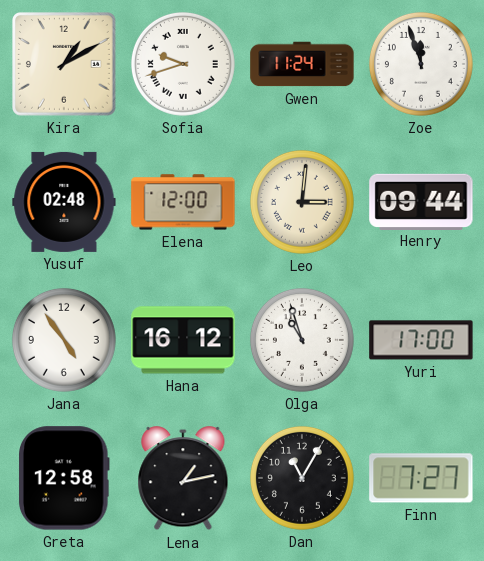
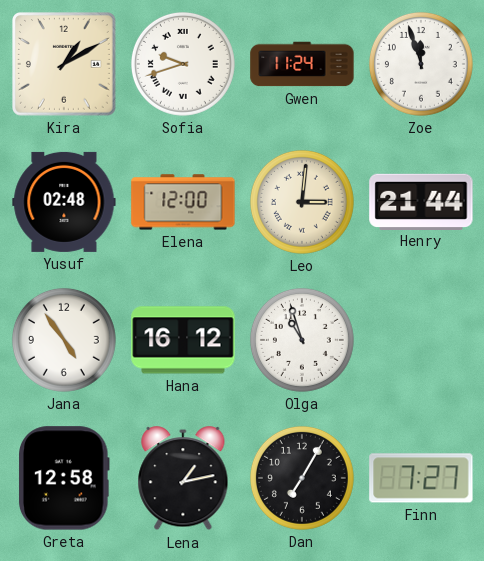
Henry: 09:44 -> 21:44 (421, 201)
Yuri: 17:00 -> none (421, 340)
Dan: 11:05 -> 7:05 (302, 478)
